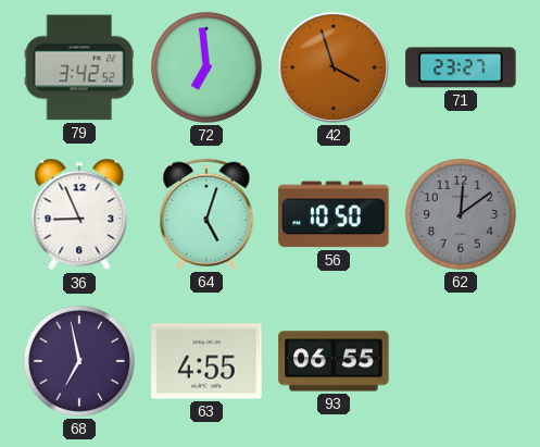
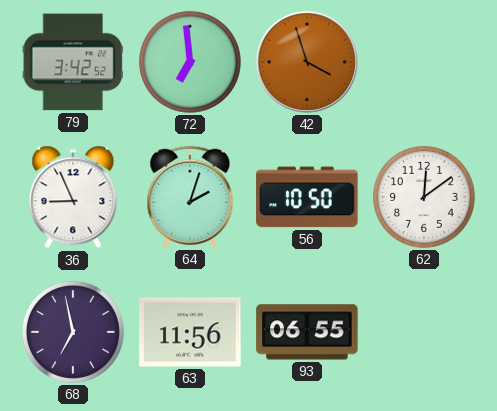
71: 23:27 -> none (461, 67)
64: 5:03 -> 2:03 (190, 197)
62 dial: grey -> white (424, 197)
63: 4:55 -> 11:56 (190, 332)
